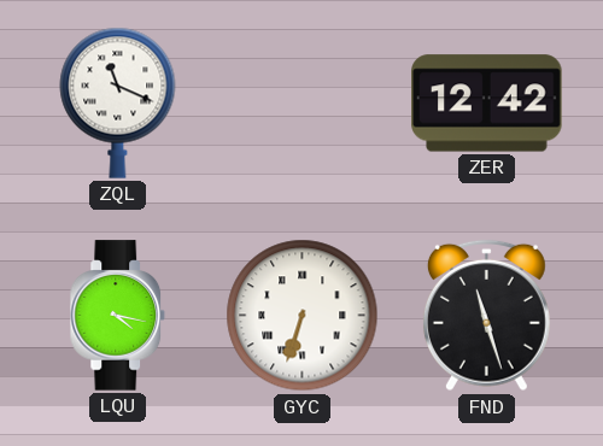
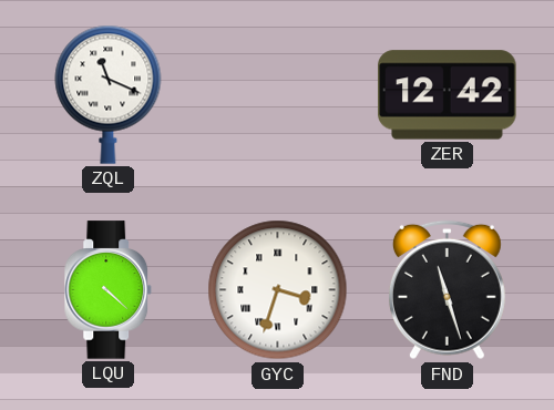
LQU: 4:17 -> 4:22 (109, 290)
GYC: 6:33 -> 3:33 (278, 290)
